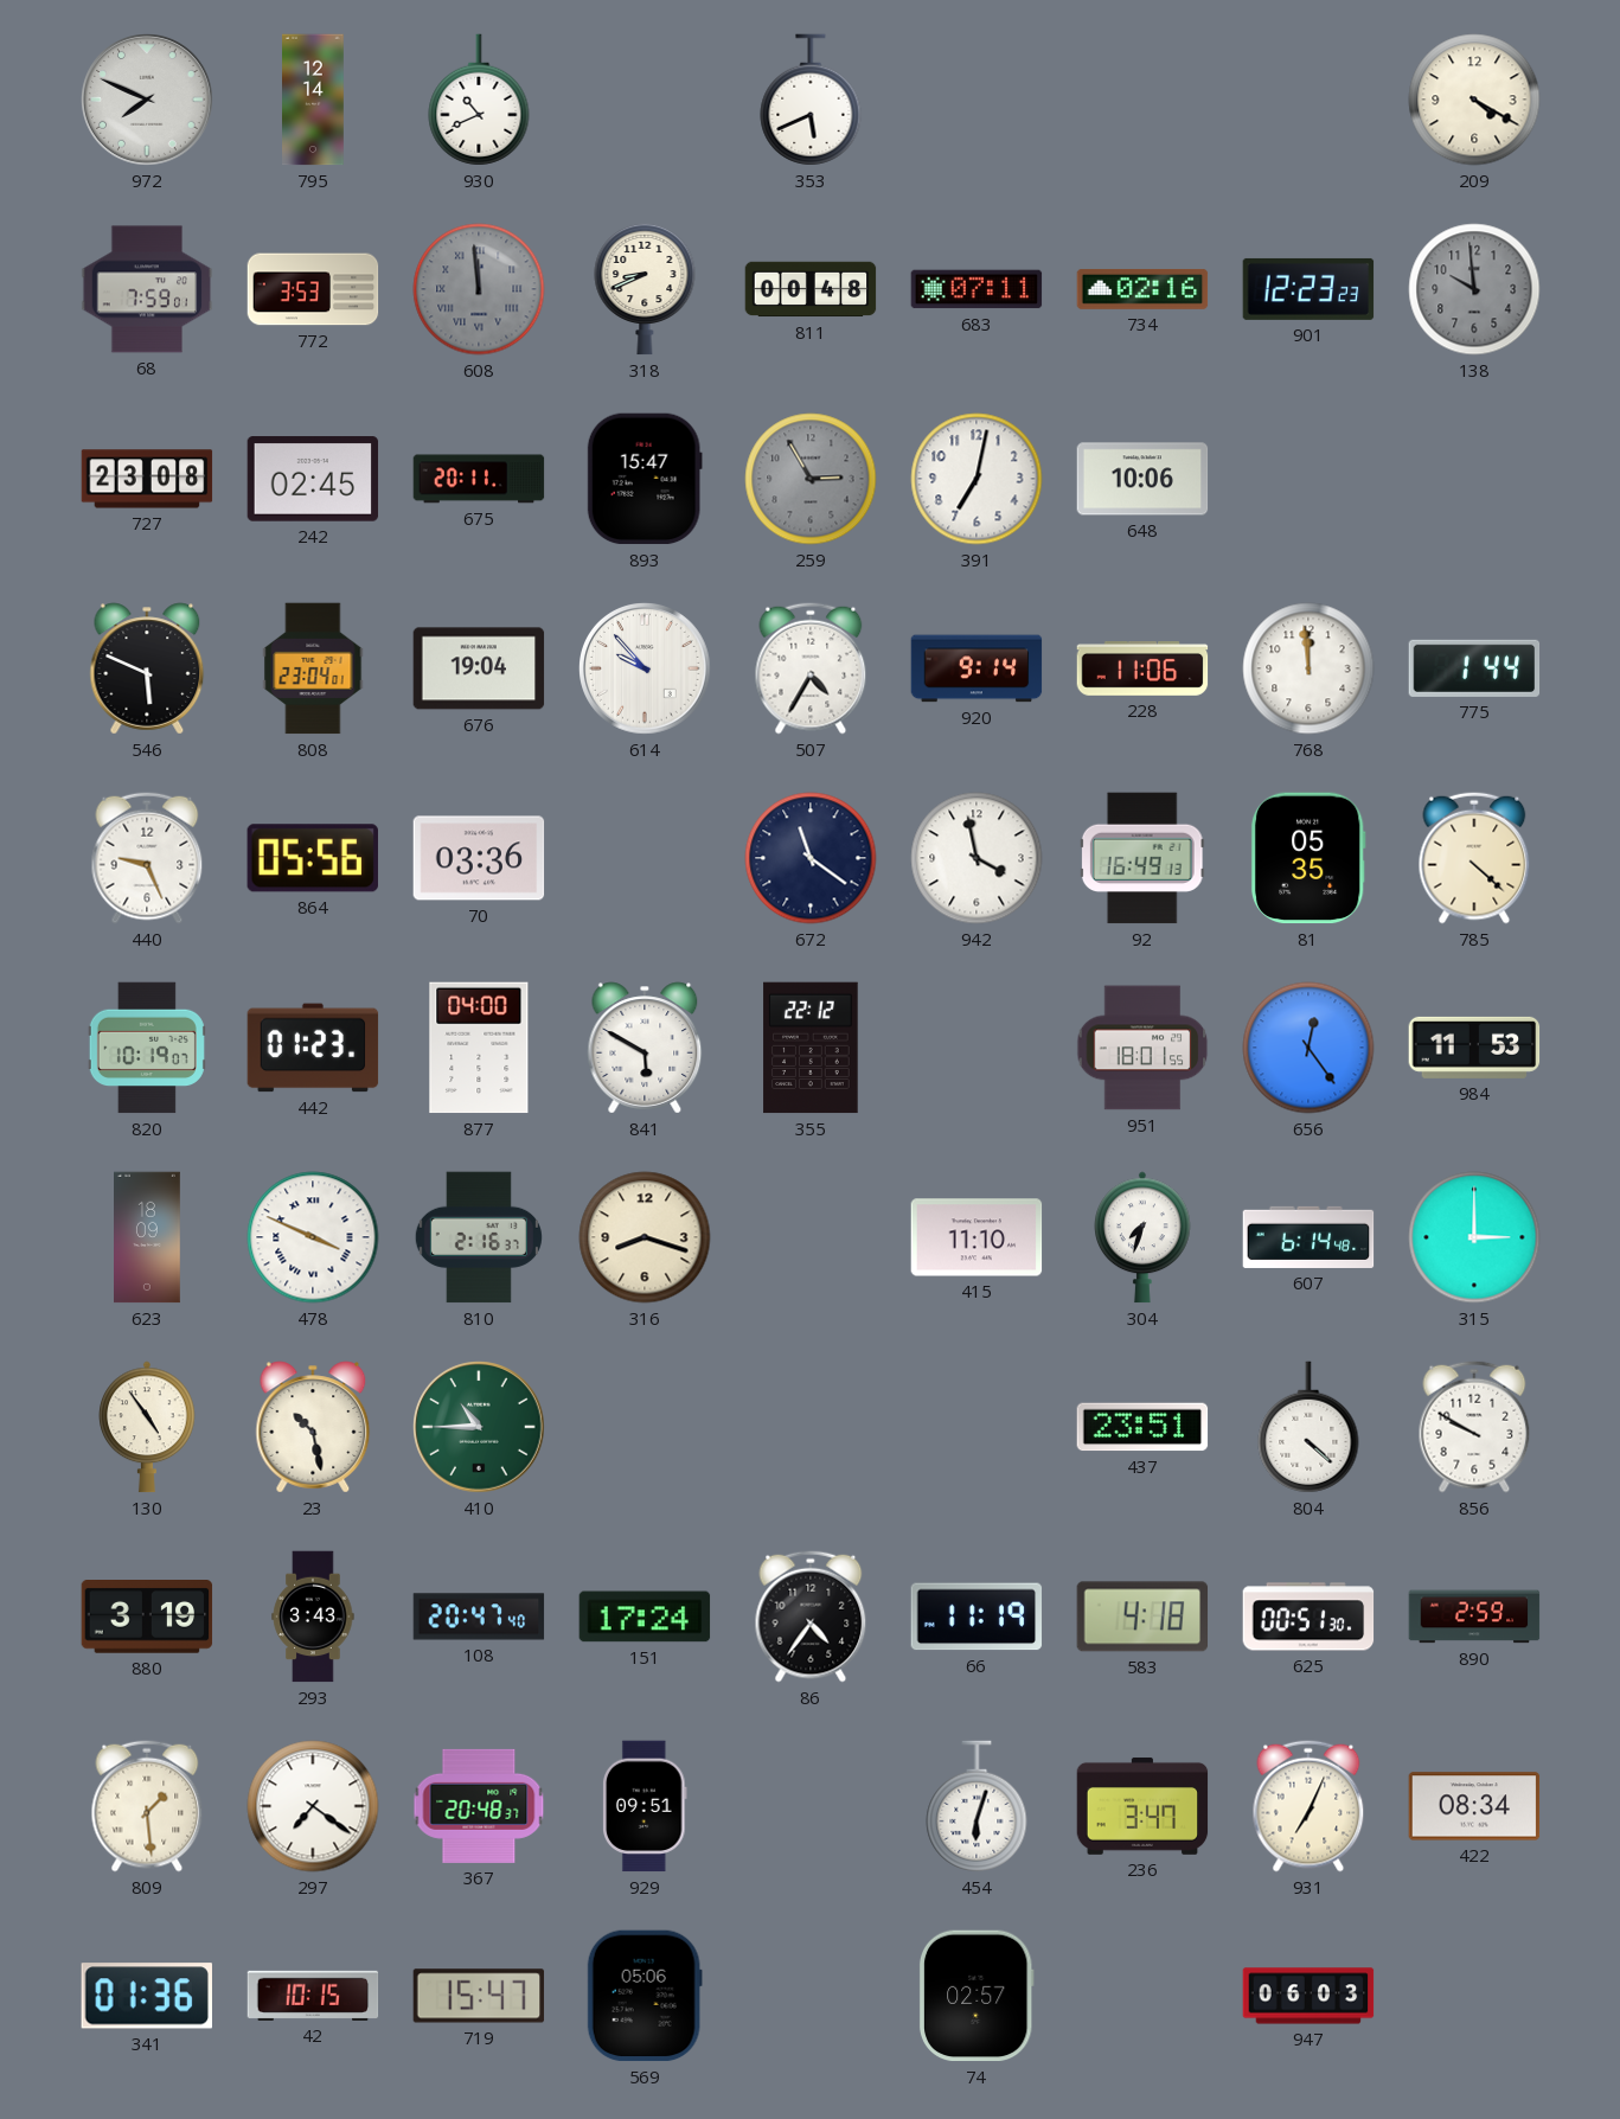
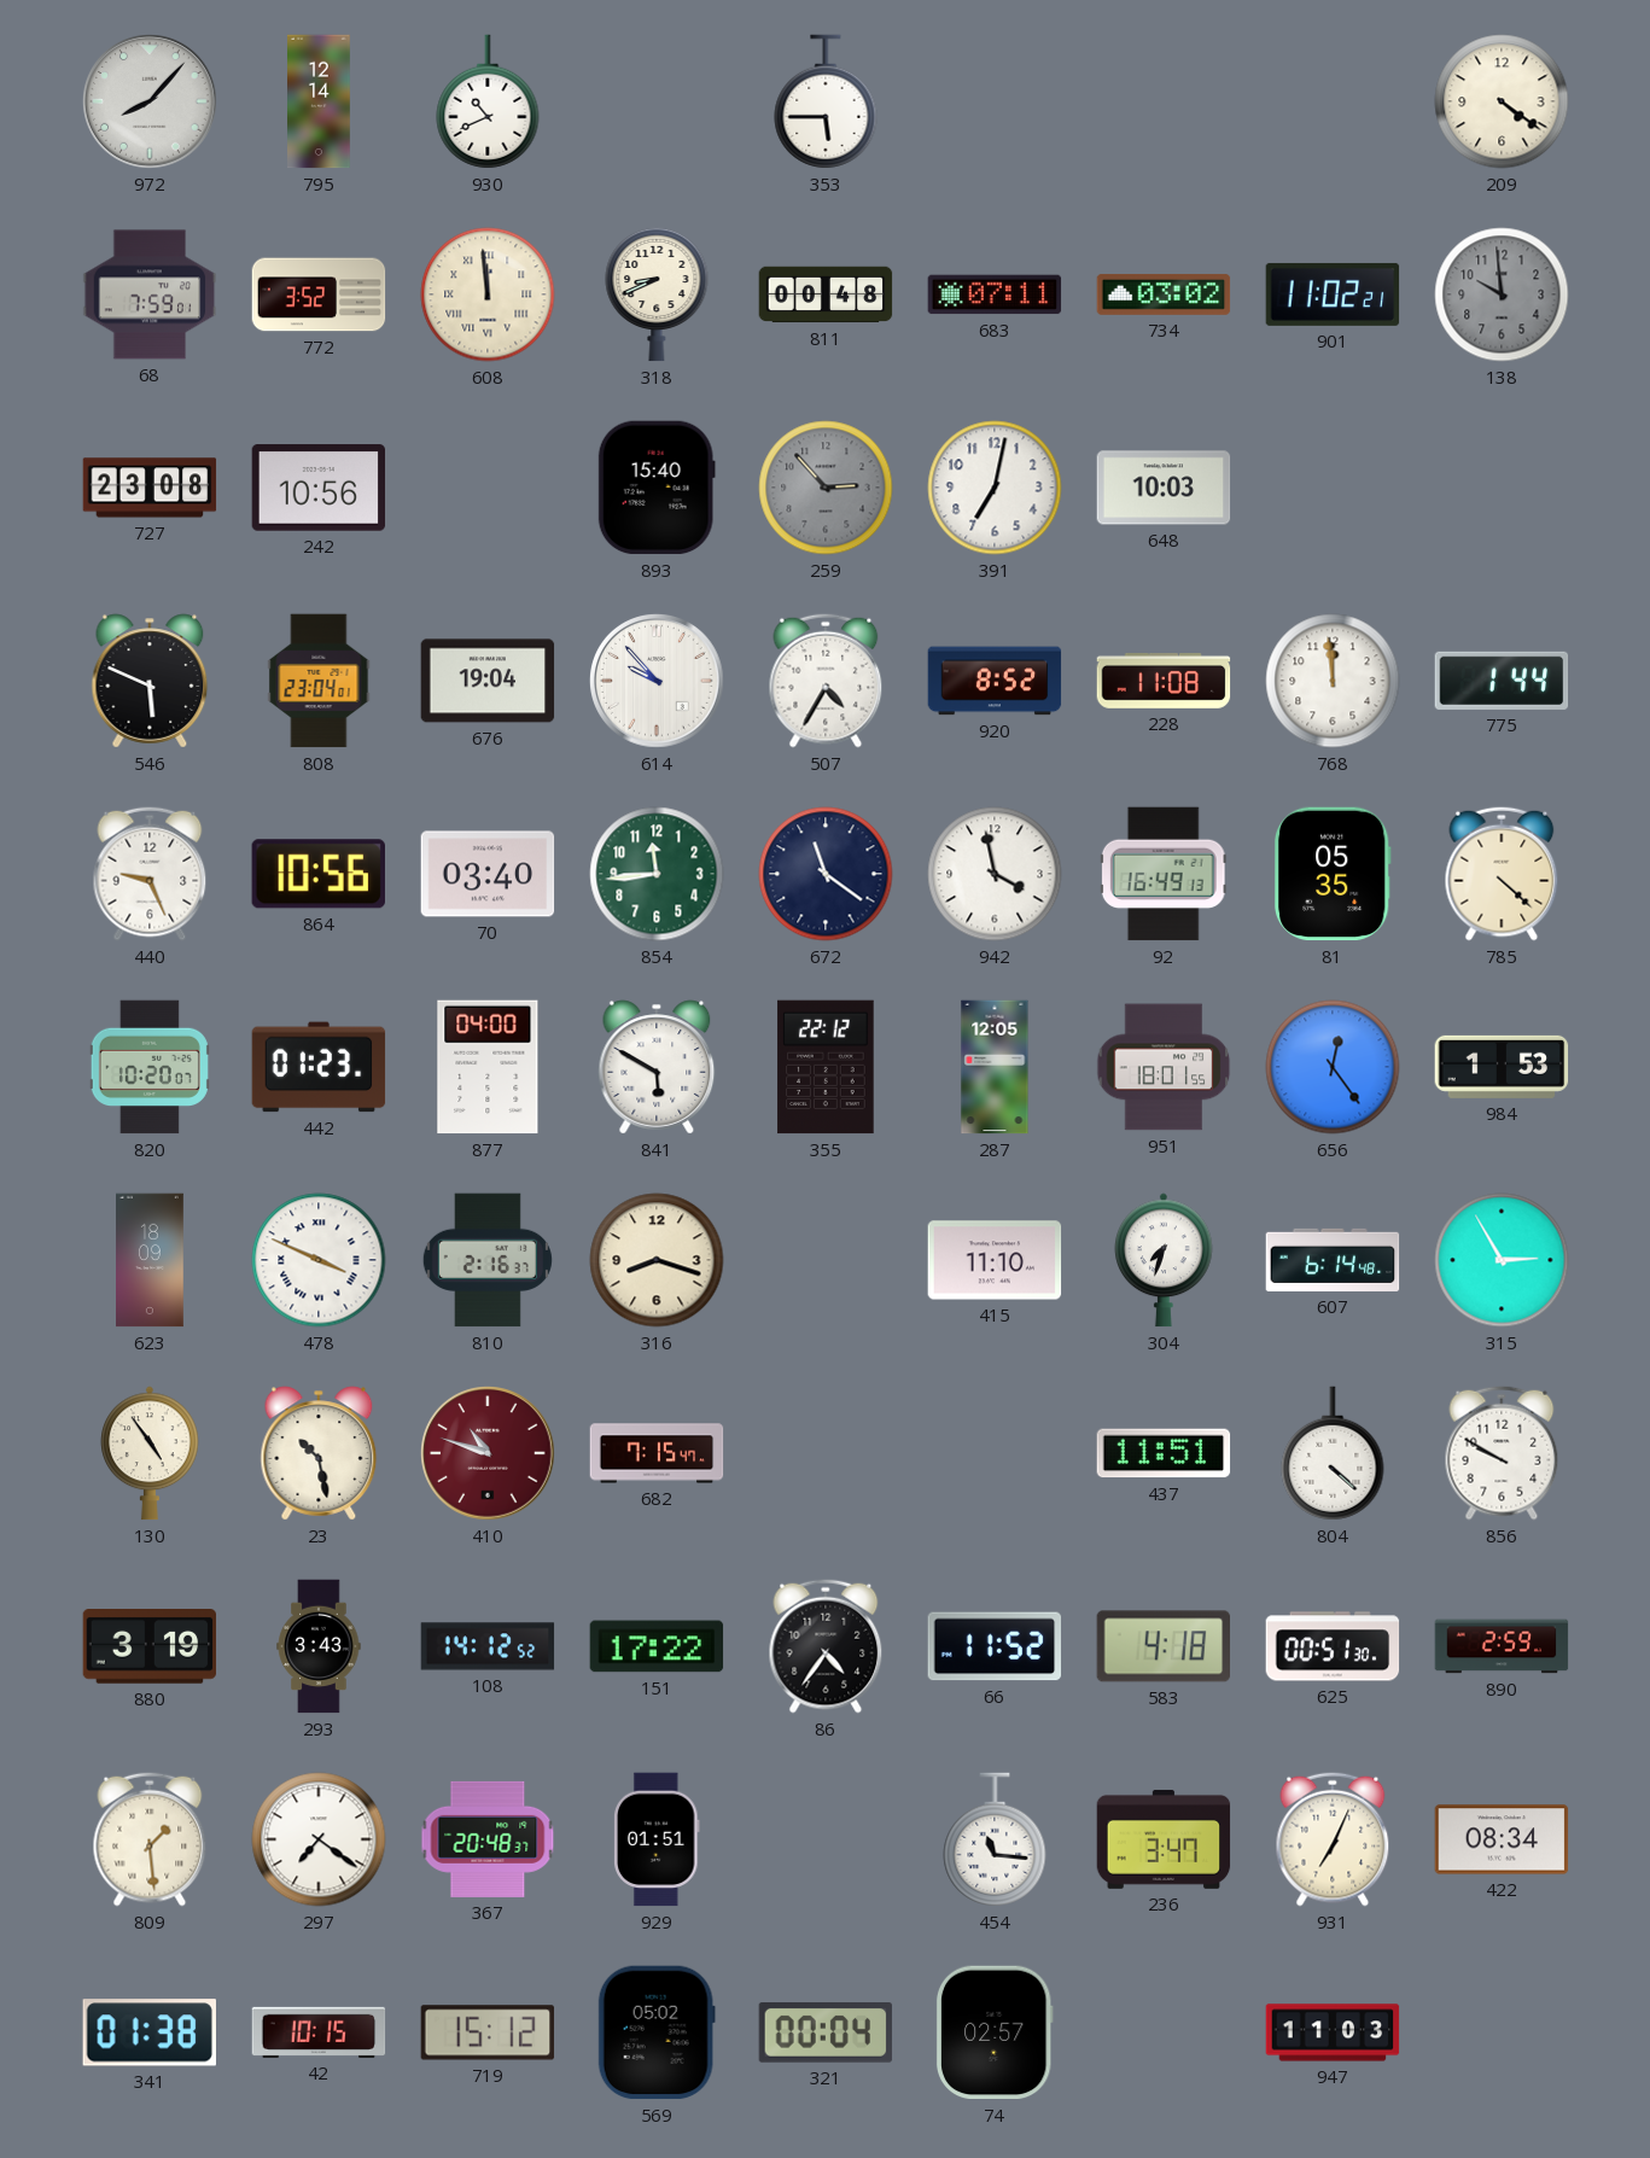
972: 7:49 -> 8:07 (150, 101)
353: 5:41 -> 5:45 (826, 101)
209: 4:20 -> 4:21 (1502, 101)
772: 3:53 -> 3:52 (319, 294)
608 dial: grey -> cream (488, 294)
734: 02:16 -> 03:02 (1164, 294)
901: 12:23 -> 11:02 (1333, 294)
242: 02:45 -> 10:56 (319, 488)
675: 20:11 -> none (479, 479)
893: 15:47 -> 15:40 (657, 488)
259: 2:55 -> 2:53 (826, 488)
648: 10:06 -> 10:03 (1164, 488)
920: 9:14 -> 8:52 (995, 681)
228: 11:06 -> 11:08 (1164, 682)
864: 05:56 -> 10:56 (319, 874)
70: 03:36 -> 03:40 (488, 874)
854: none -> 11:44 (657, 874)
820: 10:19 -> 10:20 (150, 1067)
287: none -> 12:05 (995, 1067)
984: 11:53 -> 1:53 (1502, 1067)
315: 3:00 -> 2:55 (1502, 1260)
410: 10:45 -> 10:48 (488, 1453)
410 dial: green -> burgundy (488, 1453)
682: none -> 7:15 (657, 1453)
437: 23:51 -> 11:51 (1164, 1453)
108: 20:47 -> 14:12 (488, 1646)
151: 17:24 -> 17:22 (657, 1646)
66: 11:19 -> 11:52 (995, 1646)
929: 09:51 -> 01:51 (658, 1839)
454: 6:03 -> 11:16 (995, 1839)
341: 01:36 -> 01:38 (150, 2032)
719: 15:47 -> 15:12 (488, 2032)
569: 05:06 -> 05:02 (657, 2032)
321: none -> 00:04 (826, 2034)
947: 06:03 -> 11:03 (1333, 2032)
